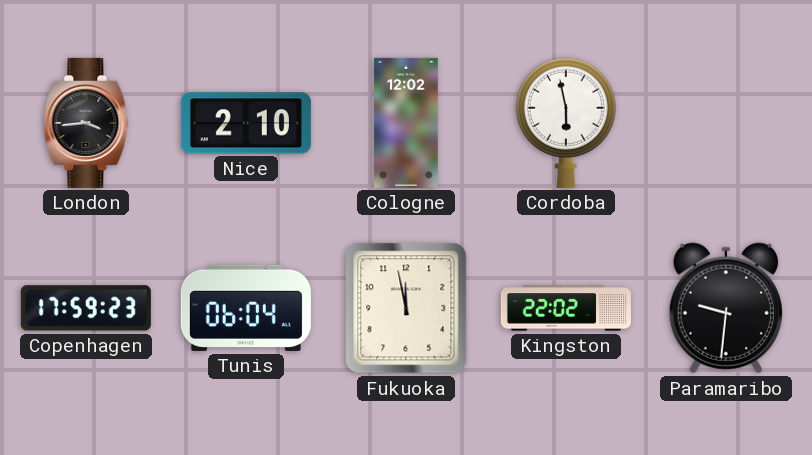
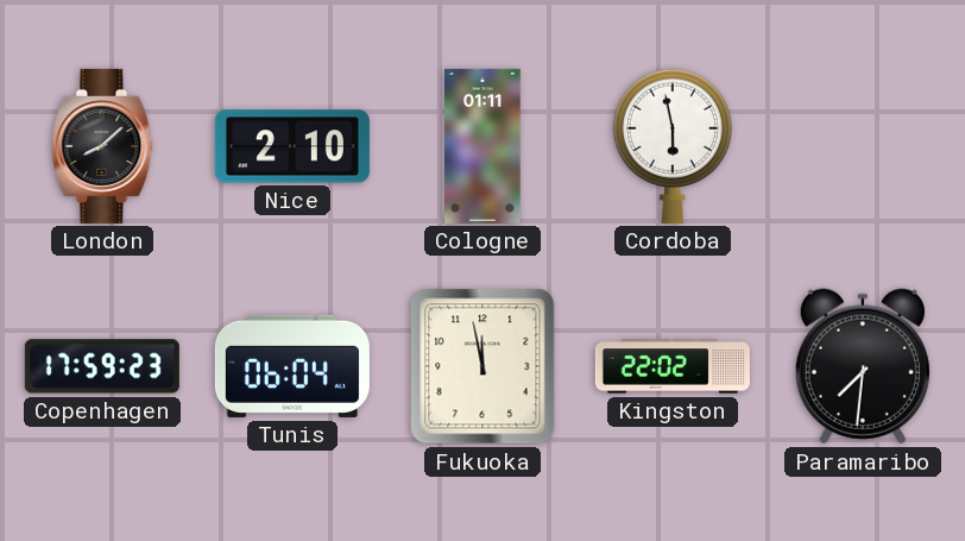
London: 3:44 -> 8:08 (102, 146)
Cologne: 12:02 -> 01:11 (482, 146)
Paramaribo: 9:31 -> 7:31 (863, 366)
